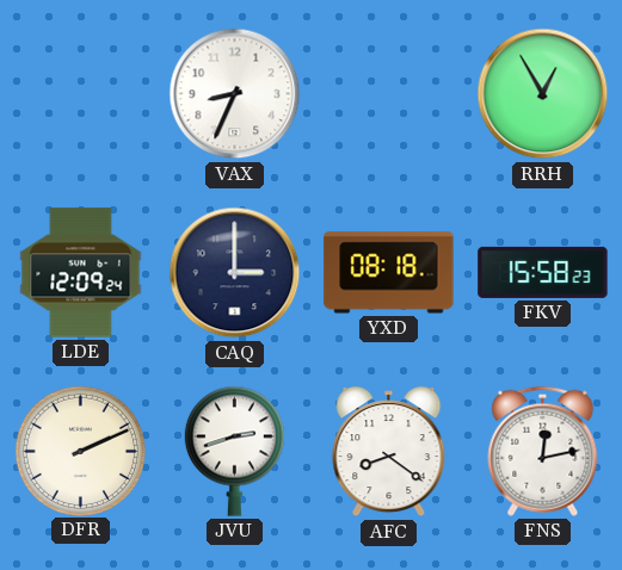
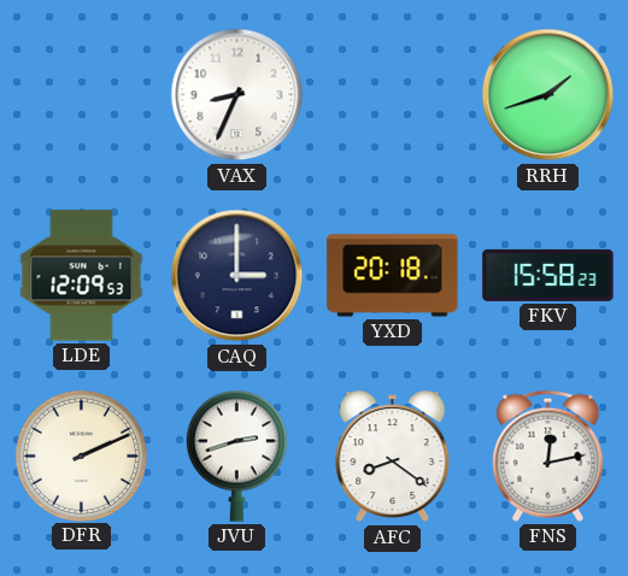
RRH: 12:55 -> 1:42 (548, 95)
LDE: 12:09:24 -> 12:09:53 (82, 276)
YXD: 08:18 -> 20:18 (393, 276)
